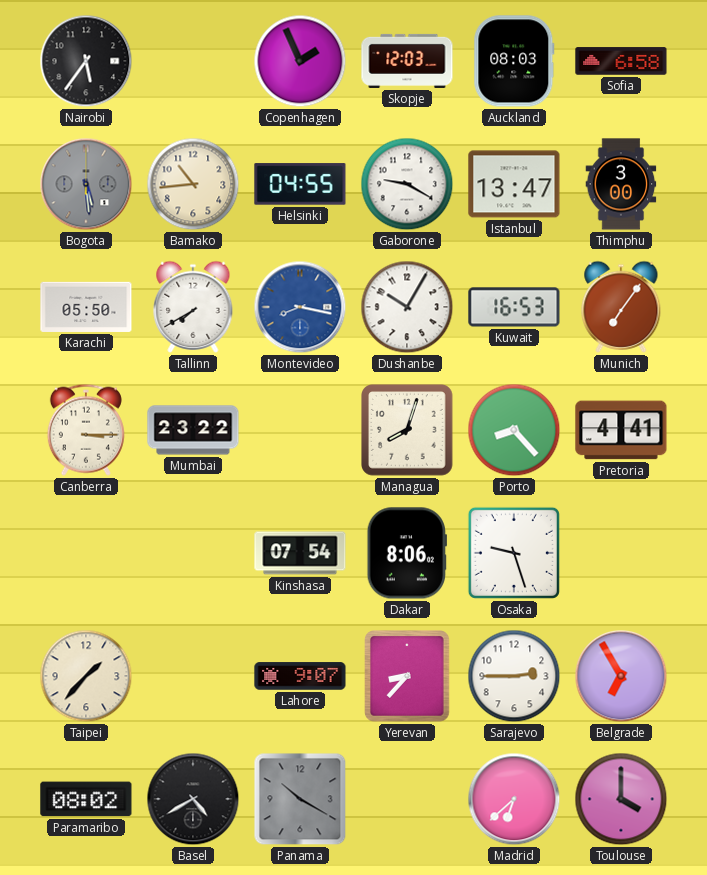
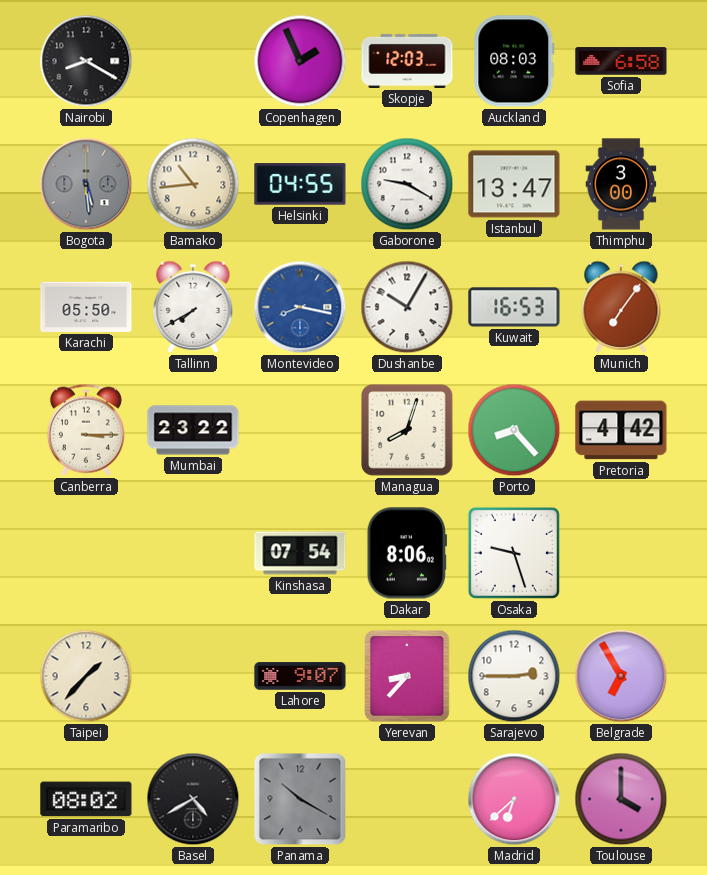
Nairobi: 5:36 -> 8:20 (86, 61)
Pretoria: 4:41 -> 4:42 (621, 430)
